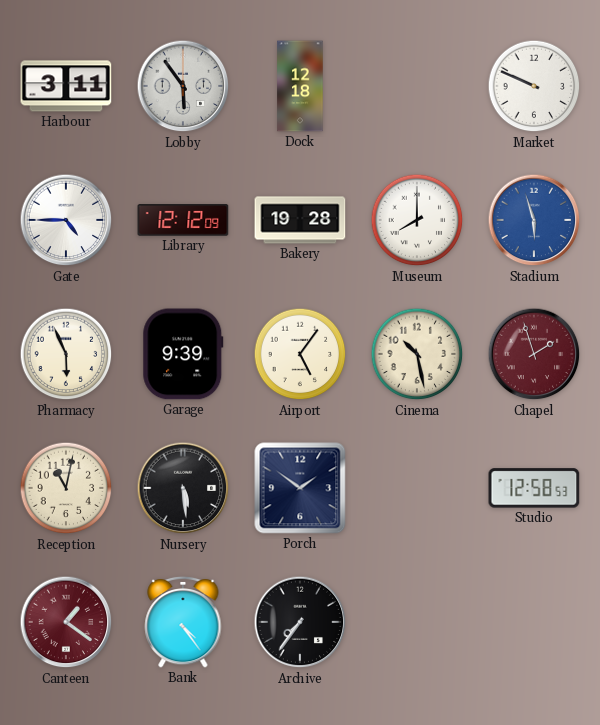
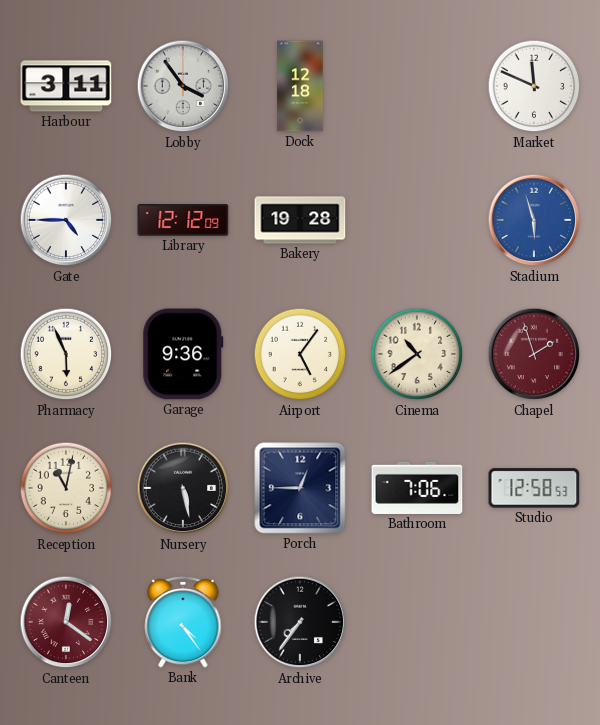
Lobby: 5:54 -> 3:54 (183, 86)
Market: 9:49 -> 11:49 (534, 86)
Museum: 8:00 -> none (417, 220)
Garage: 9:39 -> 9:36 (183, 354)
Cinema: 10:28 -> 10:39 (417, 354)
Nursery: 5:29 -> 5:28 (183, 488)
Porch: 1:51 -> 12:45 (300, 488)
Bathroom: none -> 7:06 (417, 488)
Canteen: 1:21 -> 12:21 (66, 622)
